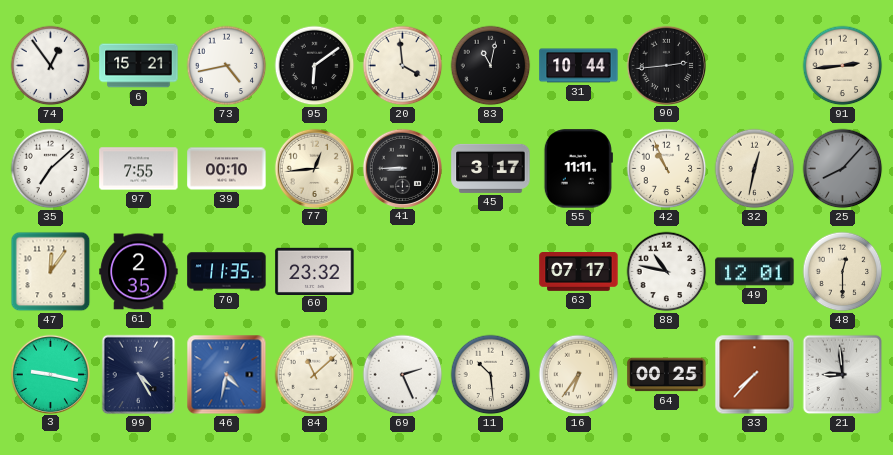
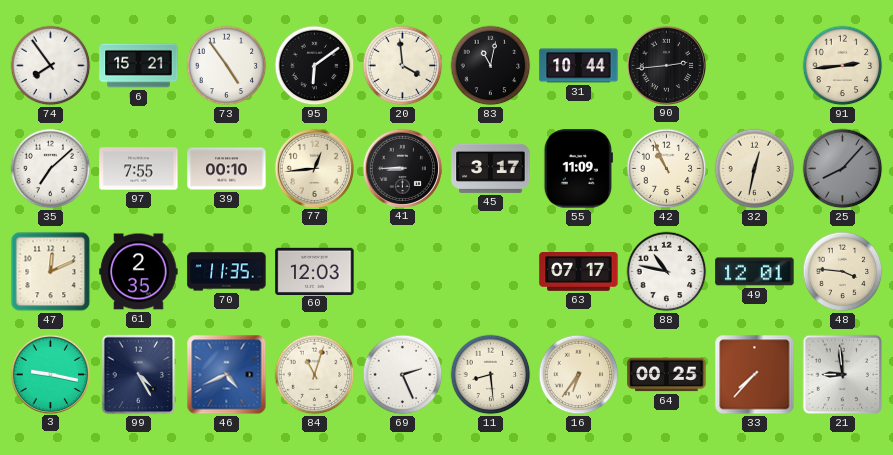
74: 12:54 -> 7:54 (51, 66)
73: 4:43 -> 4:54 (227, 66)
55: 11:11 -> 11:09 (578, 169)
47: 12:06 -> 12:11 (51, 272)
60: 23:32 -> 12:03 (315, 271)
48: 12:30 -> 3:46 (843, 272)
46: 4:32 -> 4:41 (227, 375)
84: 11:08 -> 11:03 (315, 375)
11: 10:29 -> 8:29 (491, 375)
